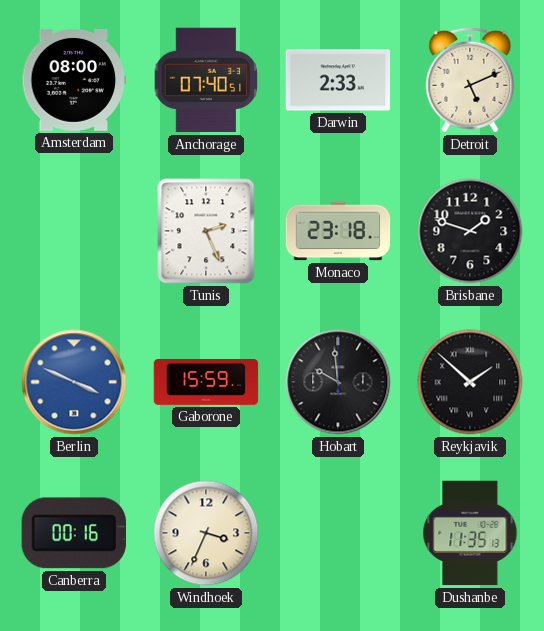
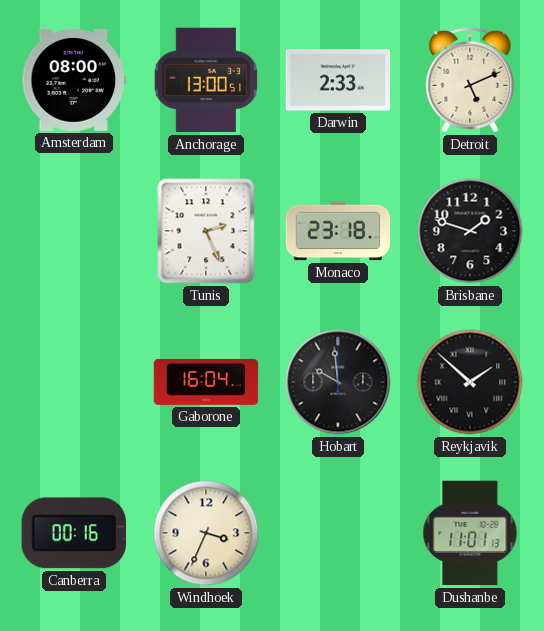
Anchorage: 07:40 -> 13:00 (206, 80)
Berlin: 3:49 -> none (74, 382)
Gaborone: 15:59 -> 16:04 (206, 383)
Dushanbe: 11:35 -> 11:01 (470, 533)
